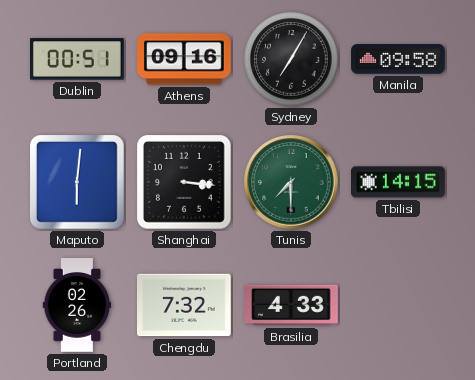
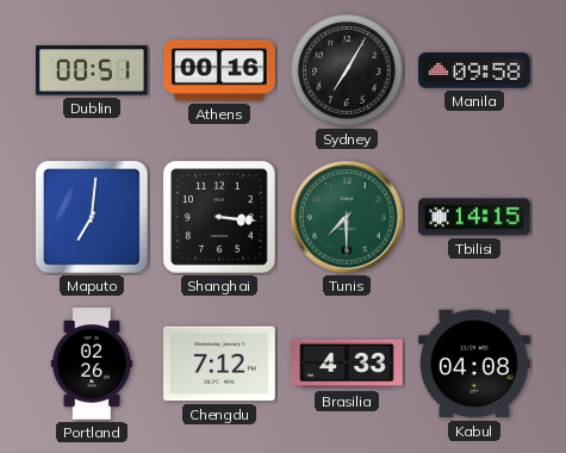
Athens: 09:16 -> 00:16 (219, 70)
Maputo: 6:01 -> 7:01 (93, 218)
Chengdu: 7:32 -> 7:12 (220, 364)
Kabul: none -> 04:08 (475, 364)
